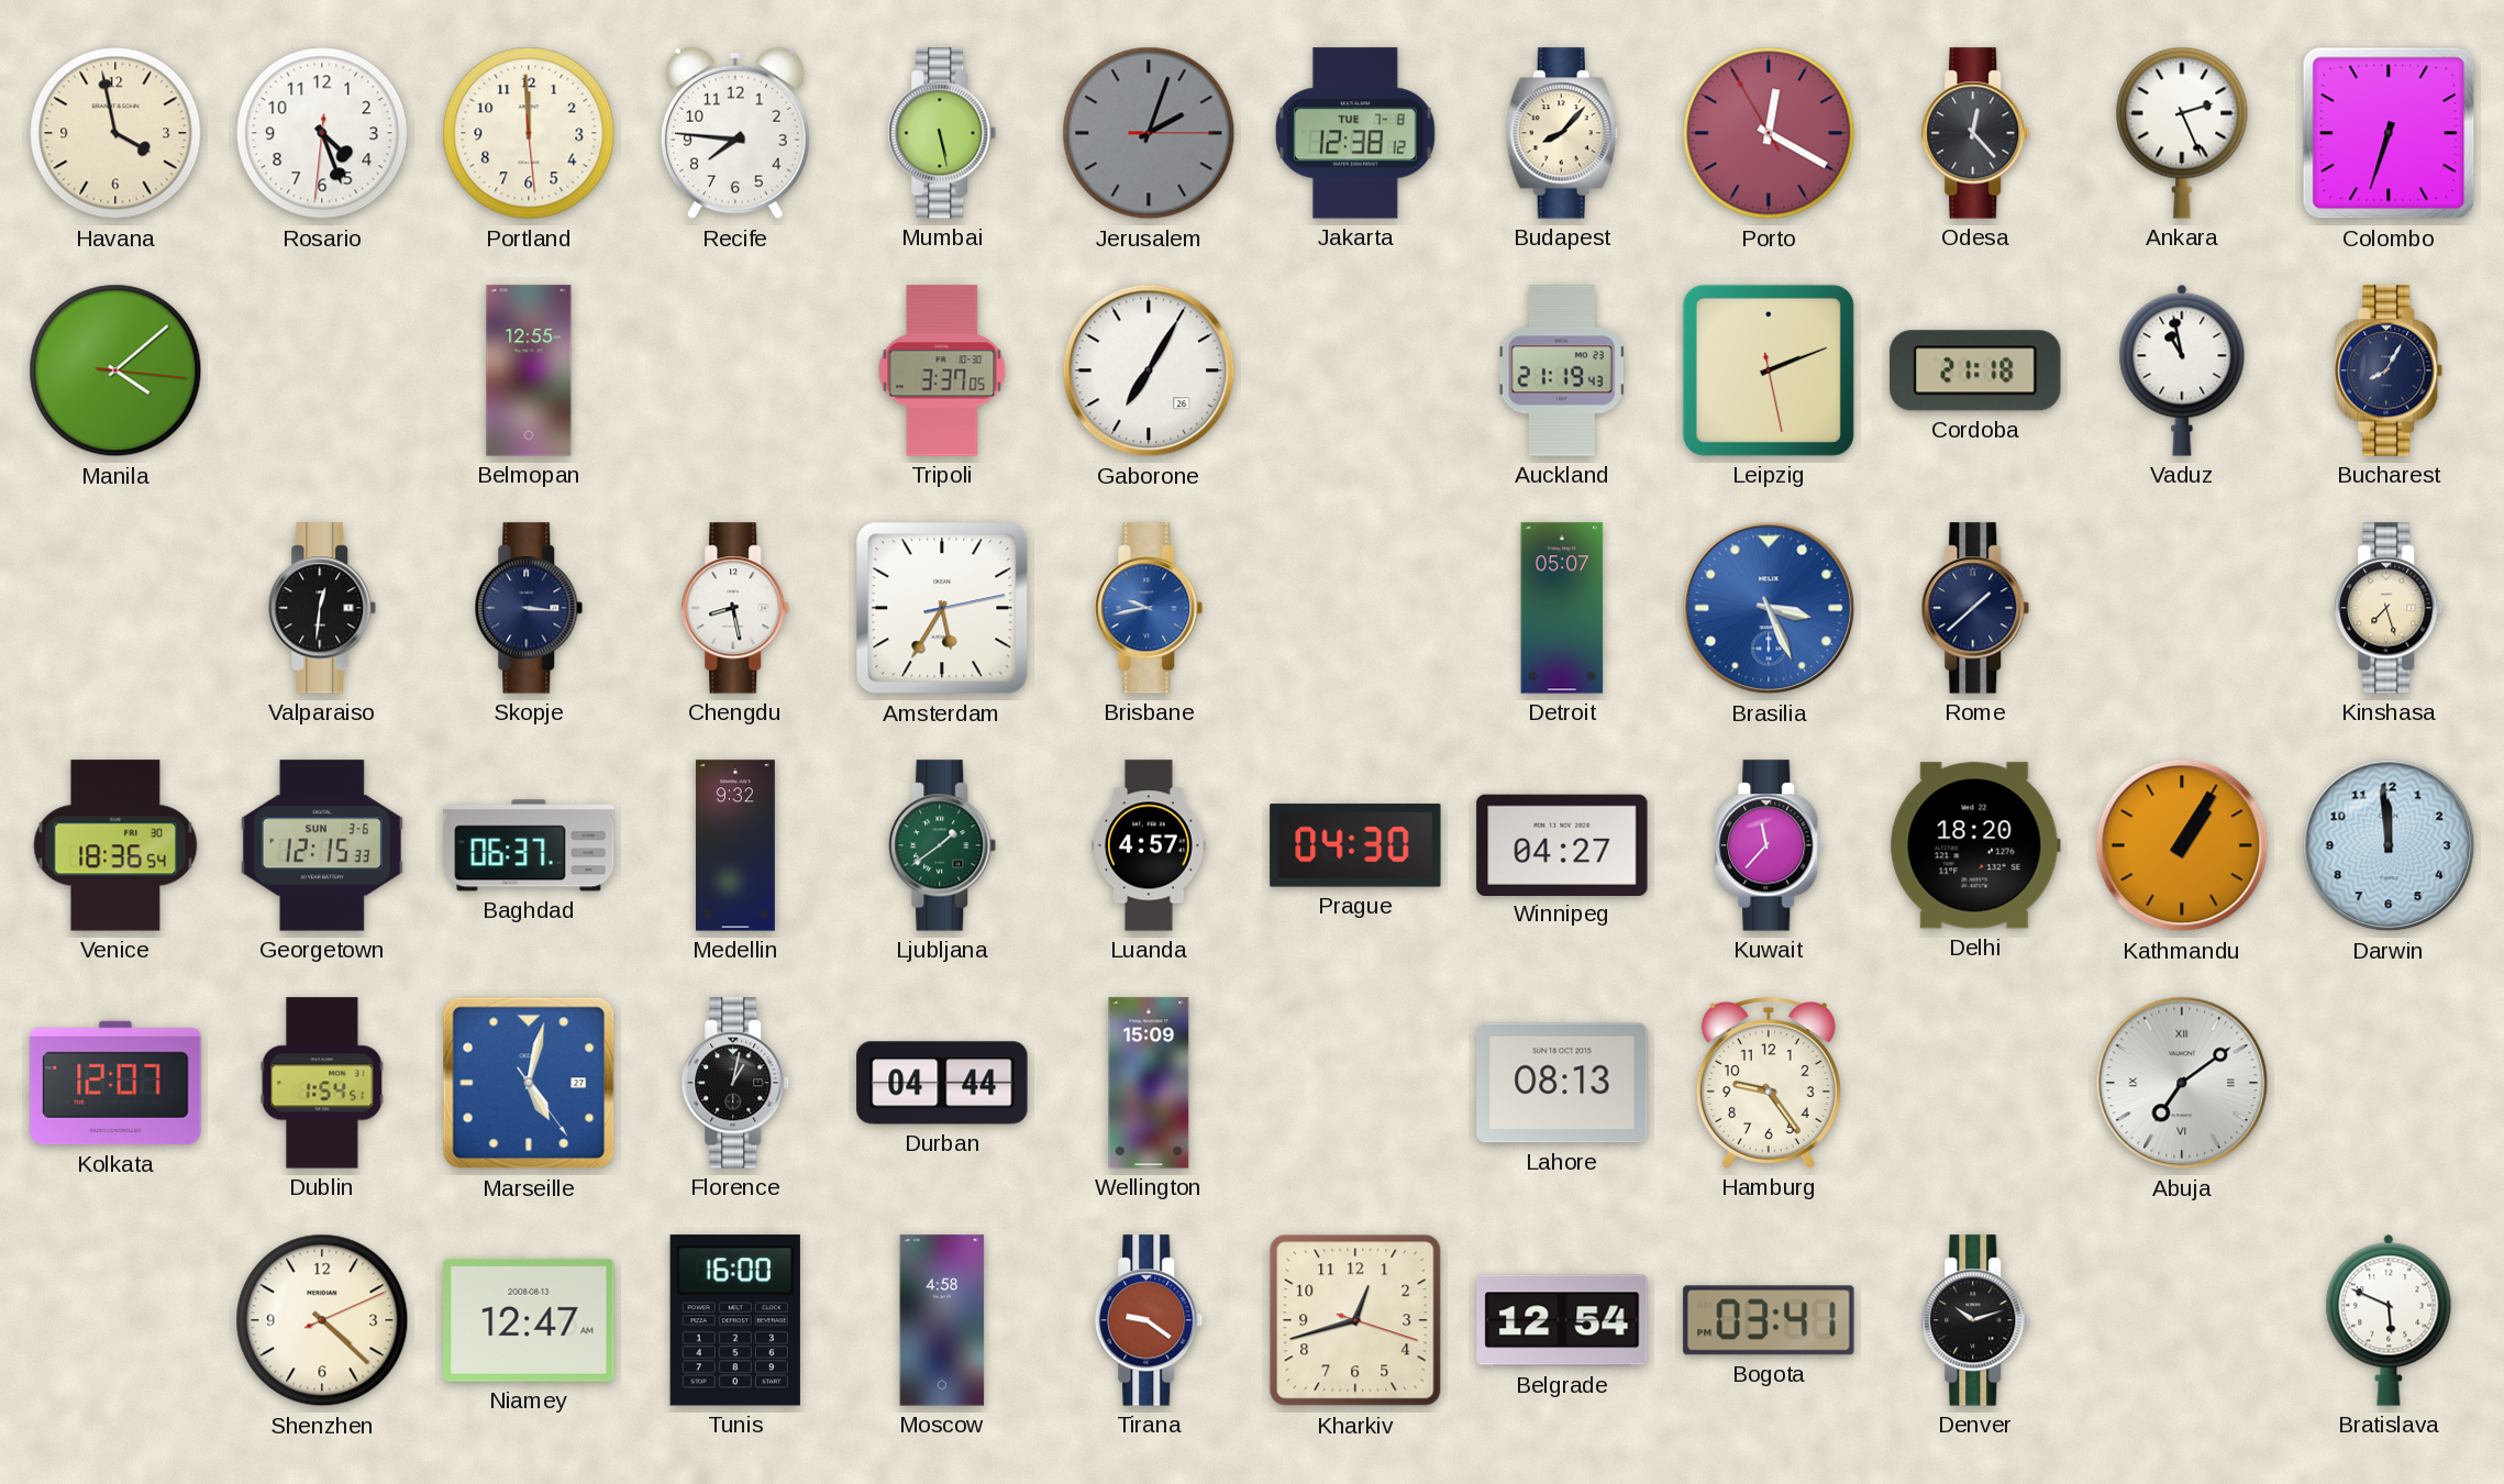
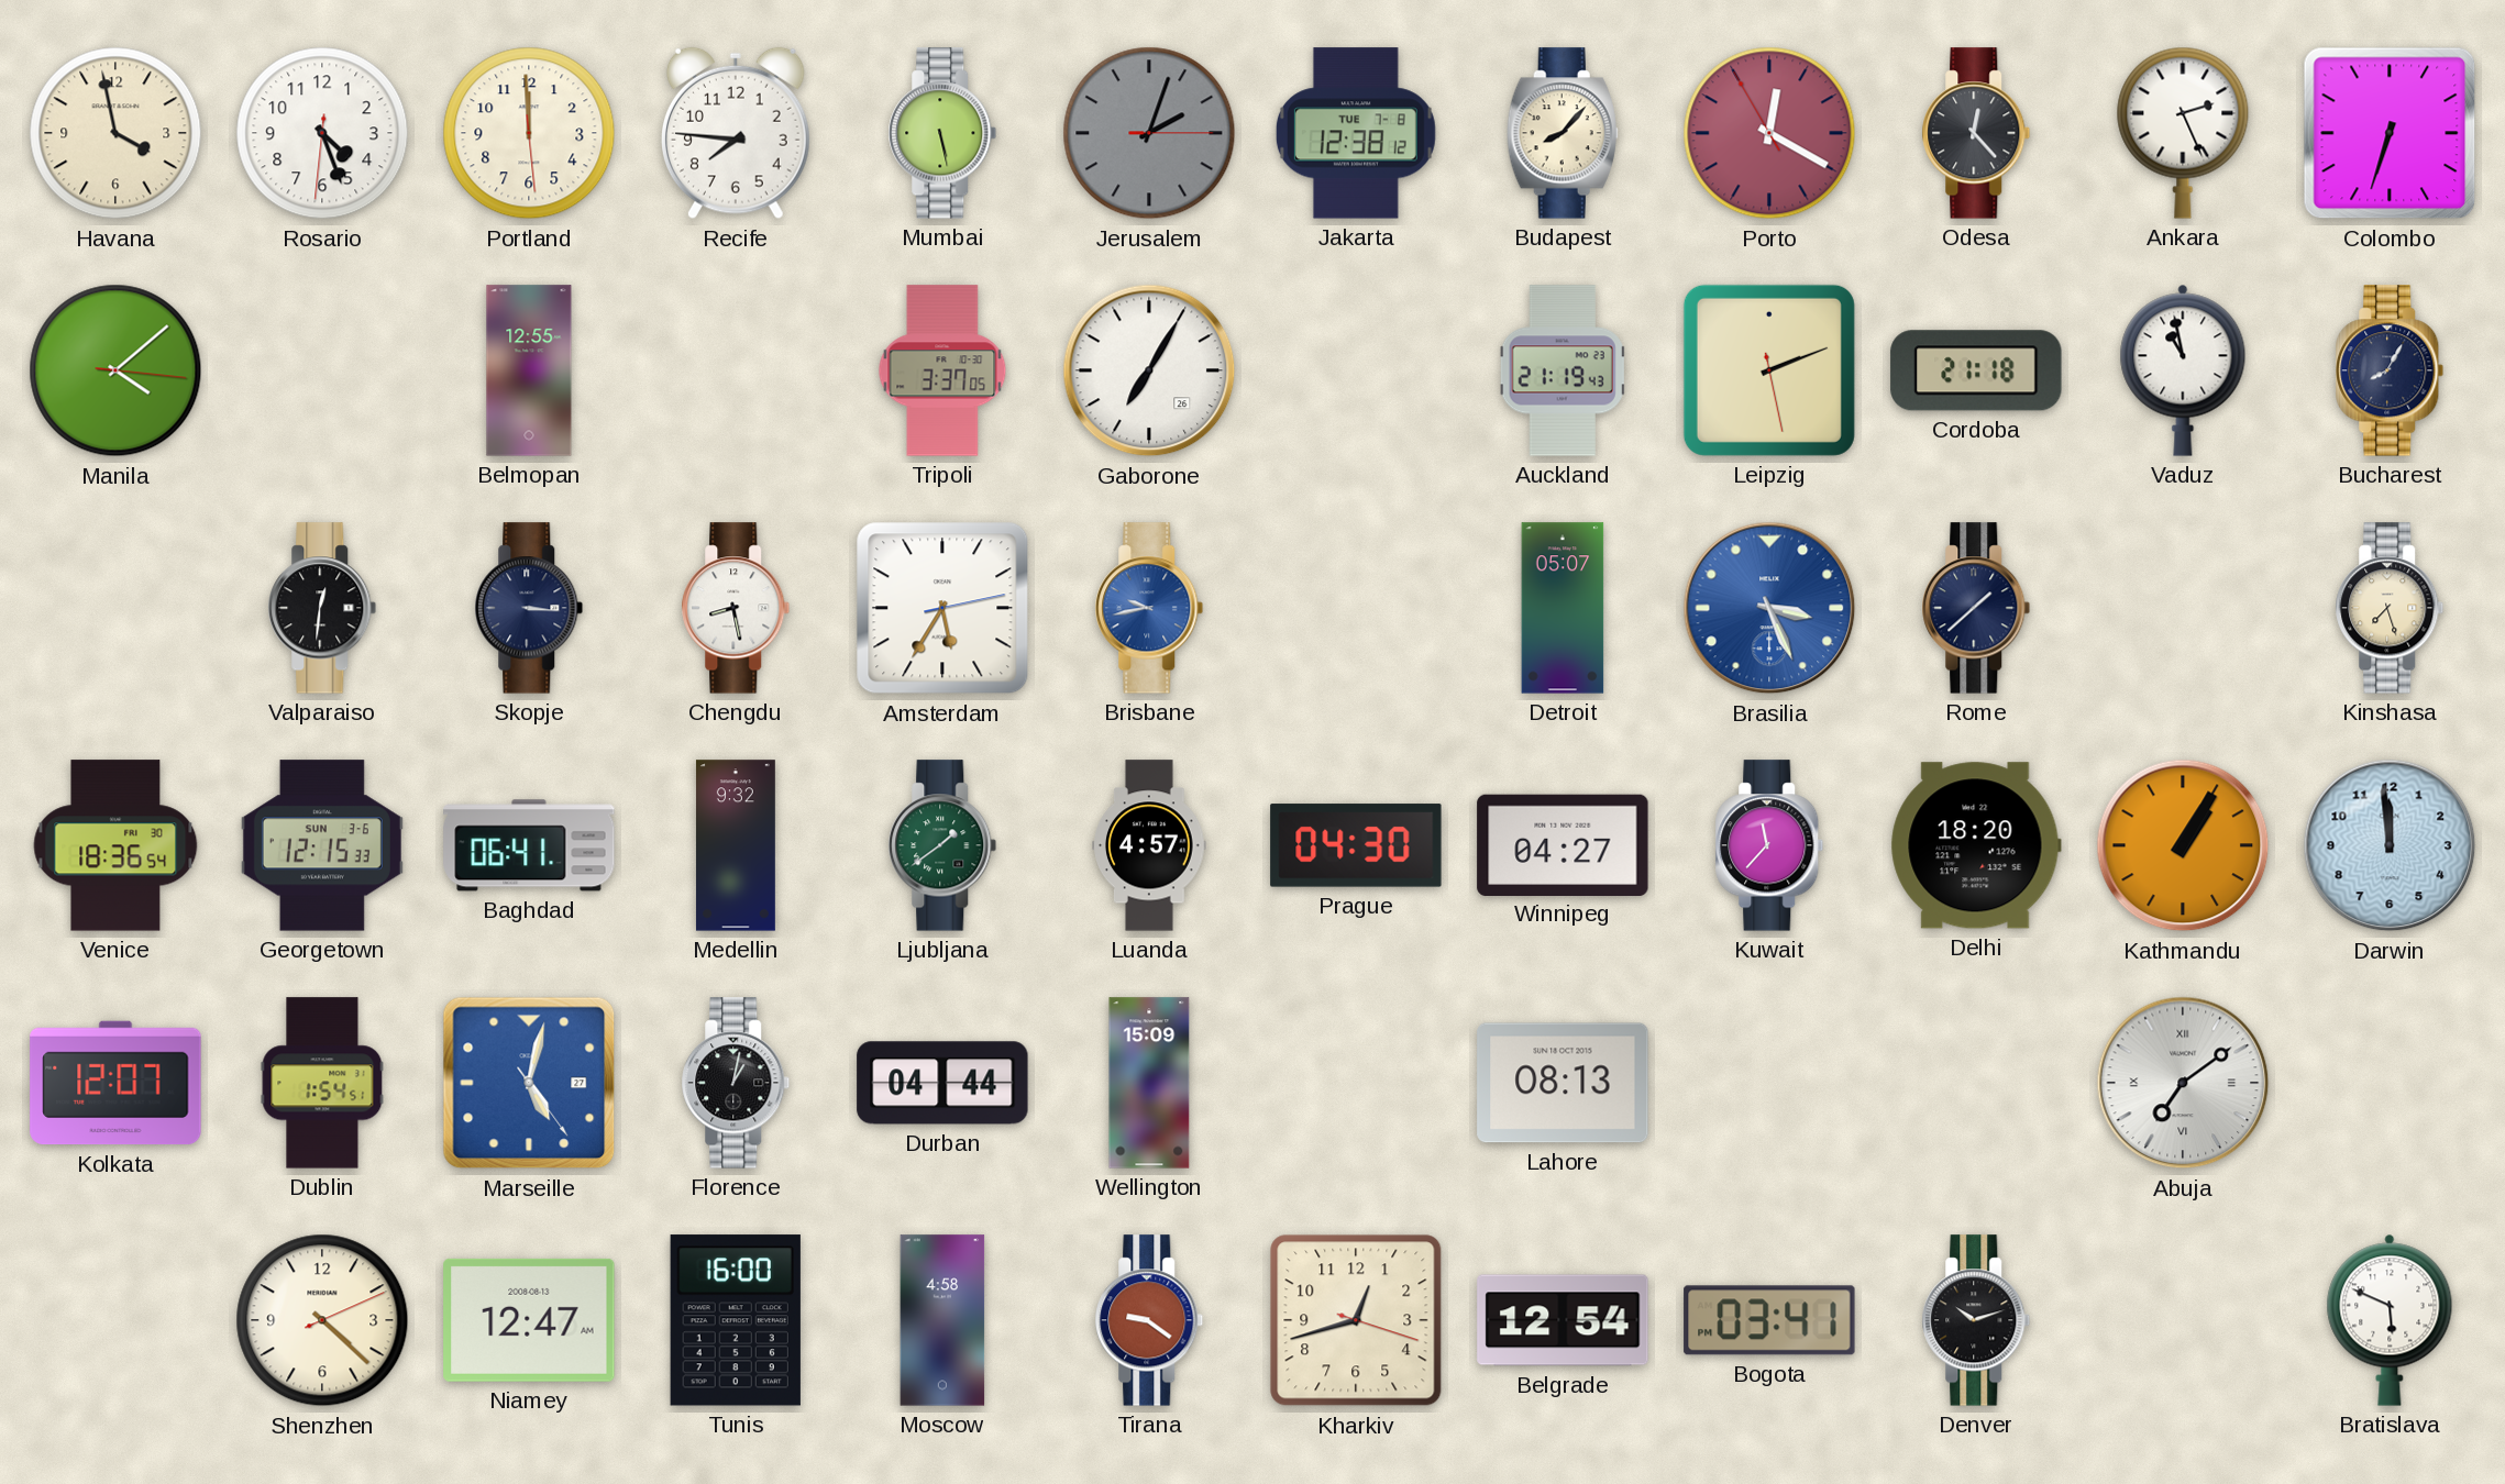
Baghdad: 06:37 -> 06:41 (529, 845)
Hamburg: 9:24 -> none (1769, 1083)
